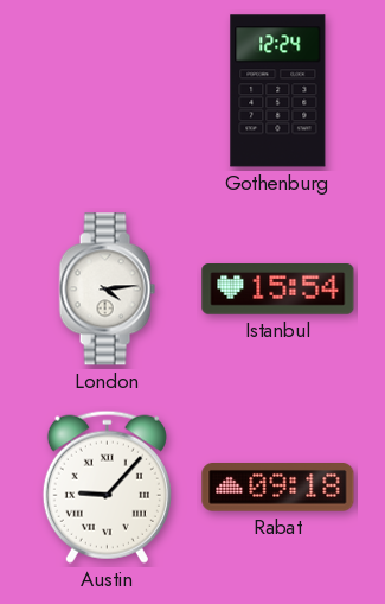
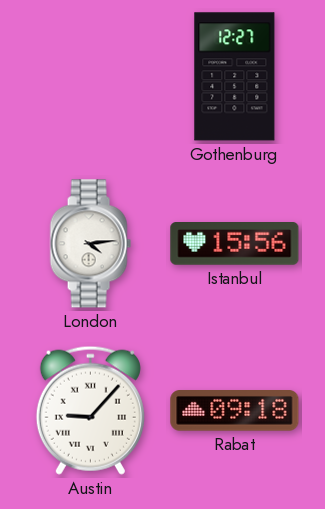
Gothenburg: 12:24 -> 12:27 (235, 77)
Istanbul: 15:54 -> 15:56 (235, 244)
